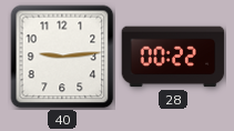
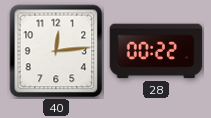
40: 9:14 -> 12:14 (56, 51)
